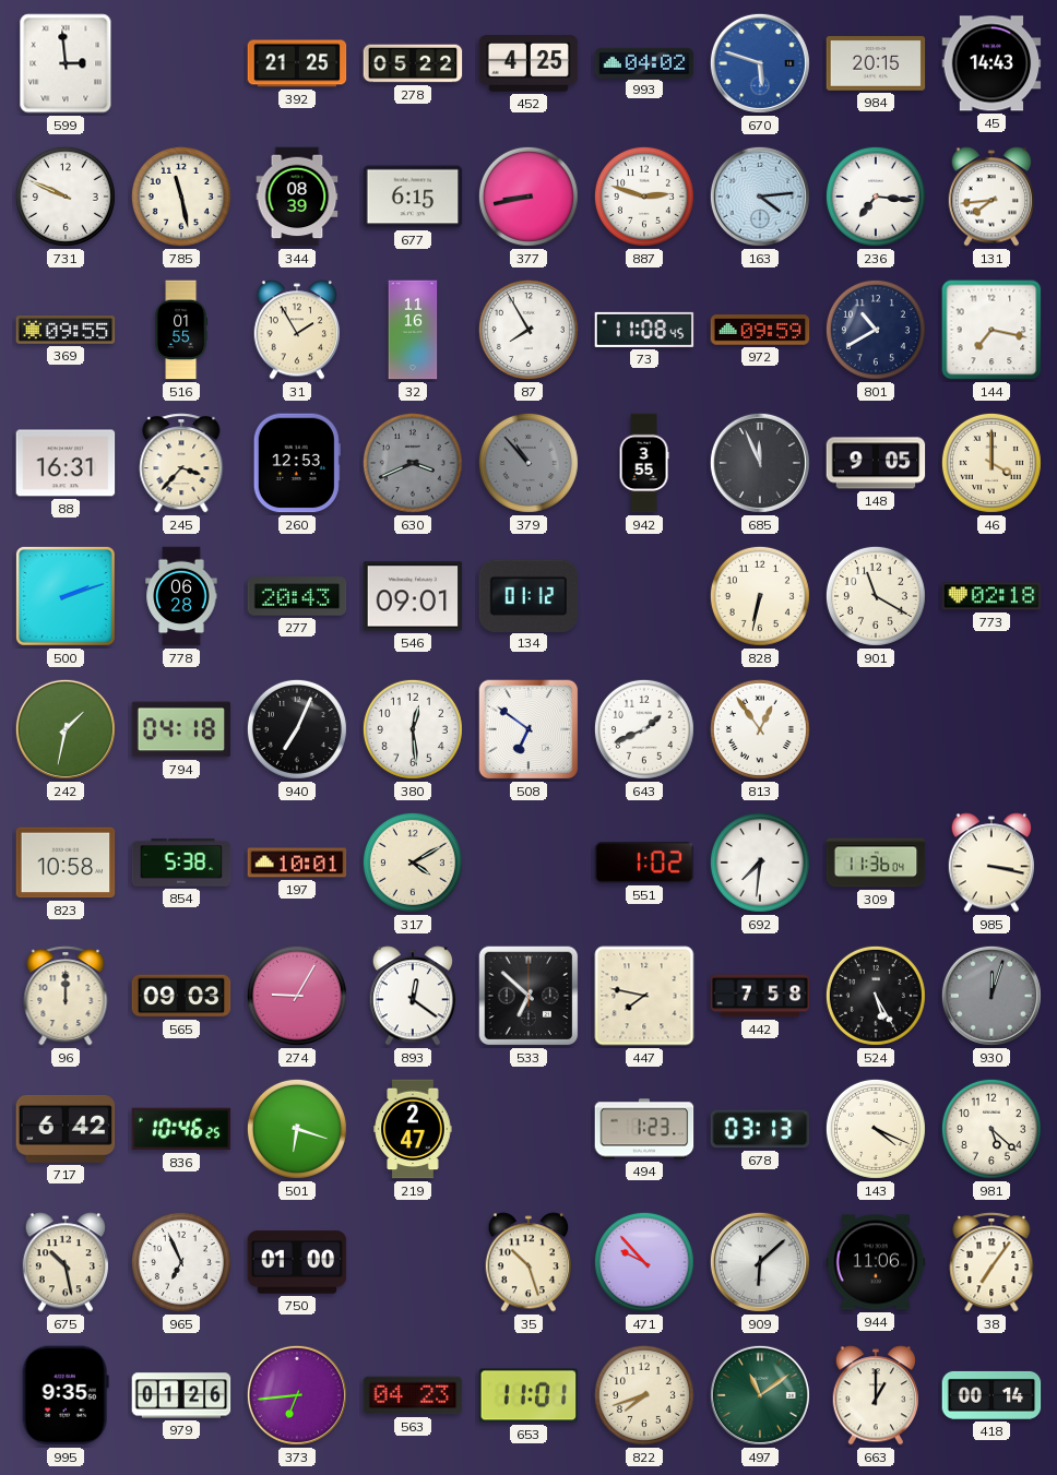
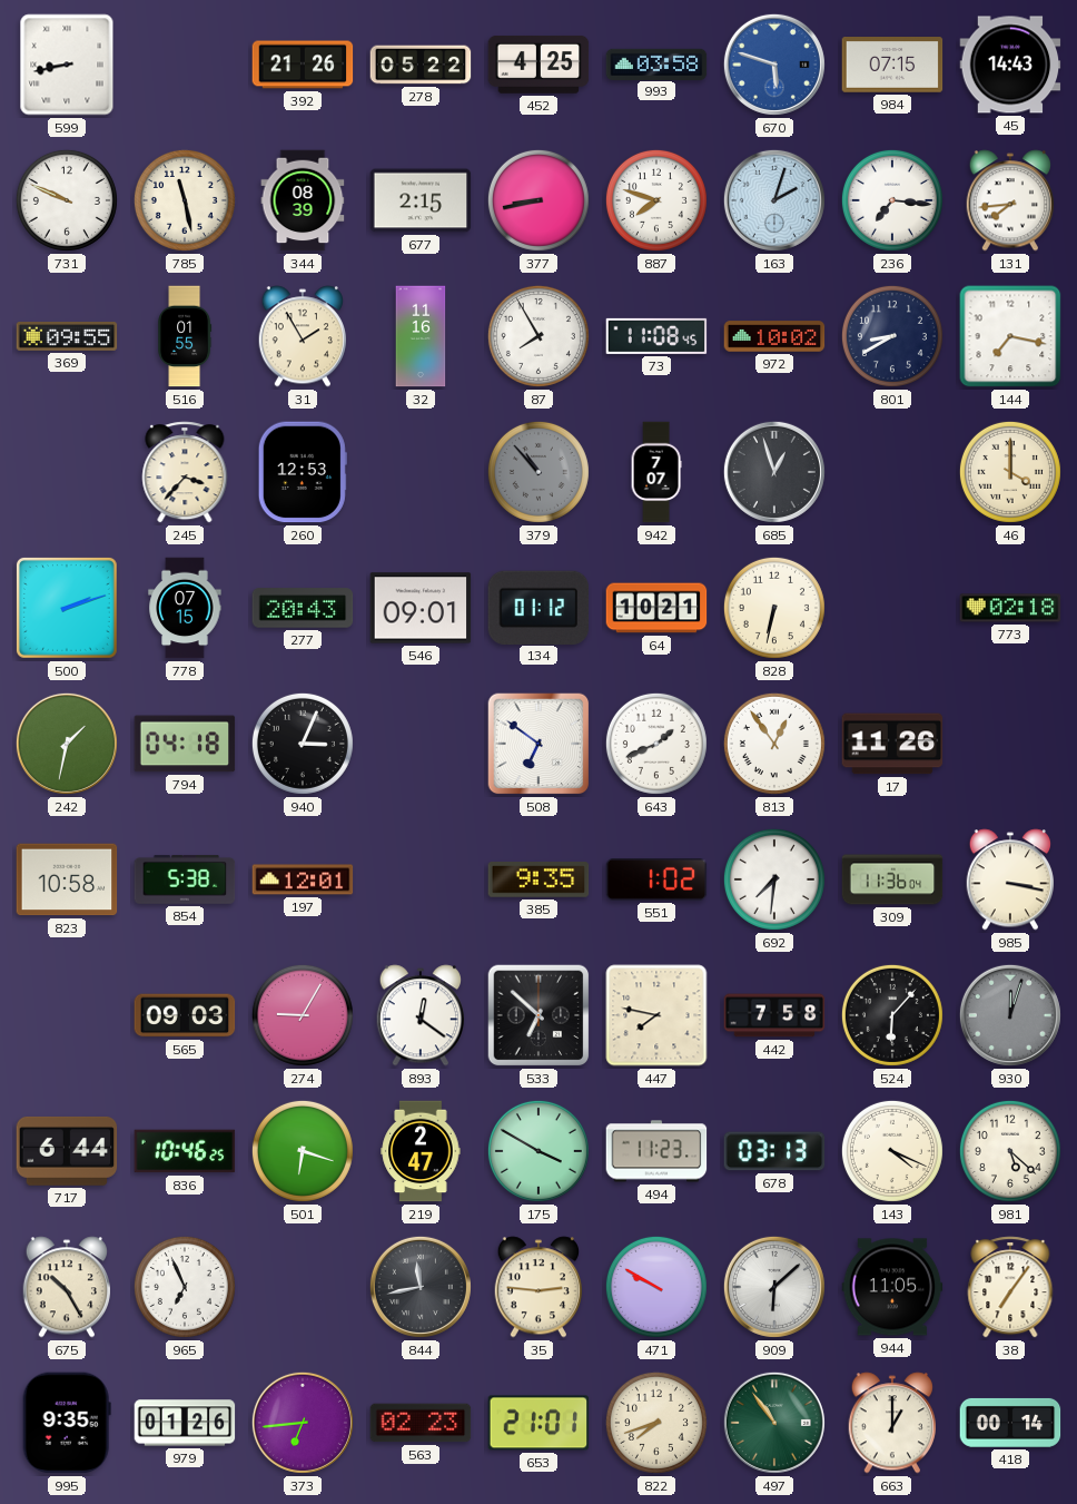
599: 2:59 -> 8:43 (67, 65)
392: 21:25 -> 21:26 (303, 65)
993: 04:02 -> 03:58 (656, 63)
984: 20:15 -> 07:15 (892, 66)
677: 6:15 -> 2:15 (421, 200)
887: 2:48 -> 7:48 (656, 200)
163: 4:14 -> 2:03 (774, 200)
972: 09:59 -> 10:02 (774, 336)
801: 10:40 -> 8:40 (892, 336)
88: 16:31 -> none (66, 463)
630: 3:41 -> none (413, 463)
942: 3:55 -> 7:07 (656, 472)
685: 11:56 -> 12:57 (774, 472)
148: 9:05 -> none (876, 463)
778: 06:28 -> 07:15 (185, 608)
64: none -> 10:21 (656, 608)
901: 11:20 -> none (876, 596)
940: 7:04 -> 3:04 (303, 744)
380: 12:29 -> none (413, 729)
17: none -> 11:26 (892, 744)
197: 10:01 -> 12:01 (303, 879)
317: 4:10 -> none (413, 863)
385: none -> 9:35 (538, 879)
96: 12:00 -> none (66, 996)
524: 5:25 -> 6:07 (892, 1015)
717: 6:42 -> 6:44 (67, 1151)
175: none -> 3:50 (538, 1151)
494: 1:23 -> 11:23 (656, 1151)
675: 10:28 -> 10:25 (66, 1287)
750: 01:00 -> none (297, 1262)
844: none -> 11:43 (421, 1287)
35: 10:27 -> 2:46 (537, 1287)
471: 9:53 -> 9:50 (656, 1287)
944: 11:06 -> 11:05 (892, 1287)
563: 04:23 -> 02:23 (421, 1423)
653: 11:01 -> 21:01 (538, 1423)
497: 11:09 -> 10:54 (774, 1423)
